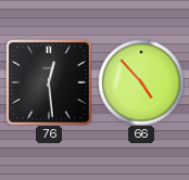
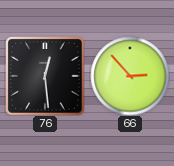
66: 4:53 -> 2:53 (130, 76)
